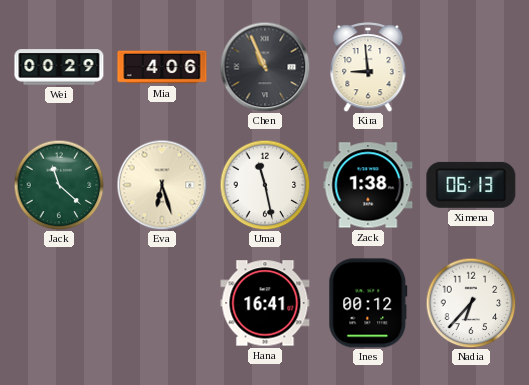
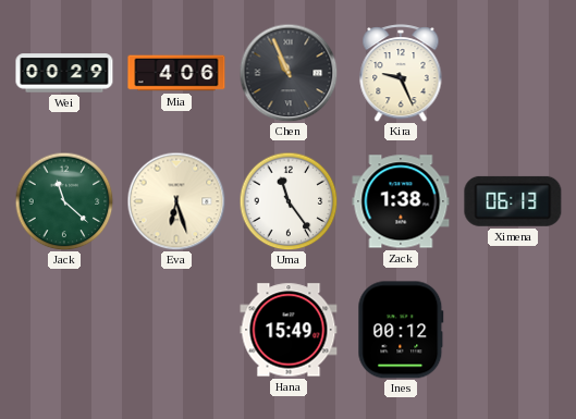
Kira: 8:59 -> 9:26 (401, 73)
Uma: 11:28 -> 11:24 (289, 201)
Hana: 16:41 -> 15:49 (289, 330)
Nadia: 6:37 -> none (471, 303)
